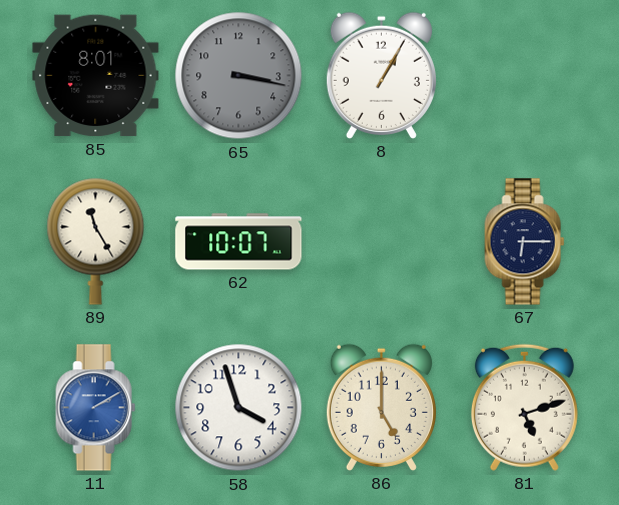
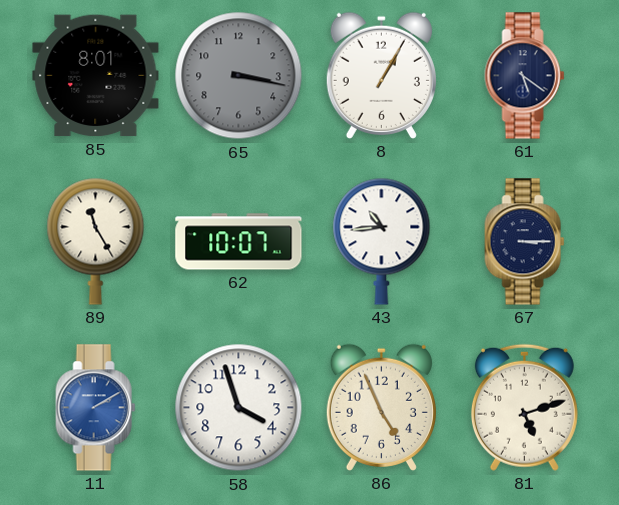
61: none -> 5:21 (525, 76)
43: none -> 10:44 (382, 241)
67: 6:15 -> 3:15 (525, 242)
86: 5:00 -> 4:56 (381, 407)
